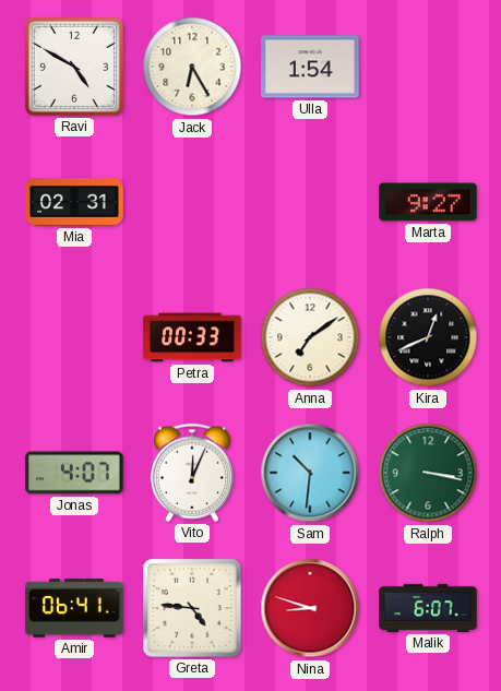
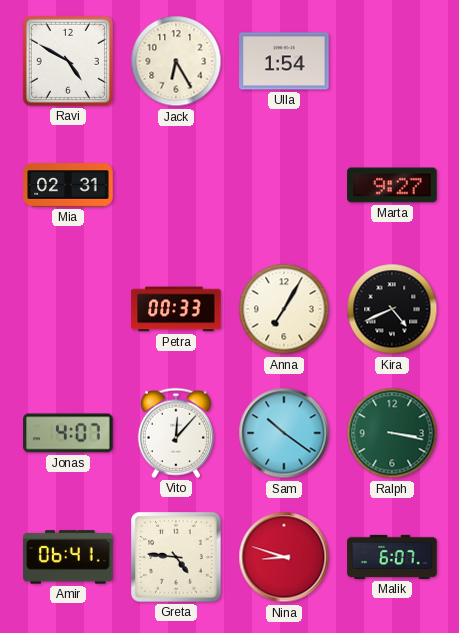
Anna: 7:09 -> 7:05 (284, 309)
Kira: 12:41 -> 4:41 (392, 309)
Vito: 12:04 -> 12:07 (176, 433)
Sam: 10:31 -> 10:21 (284, 433)
